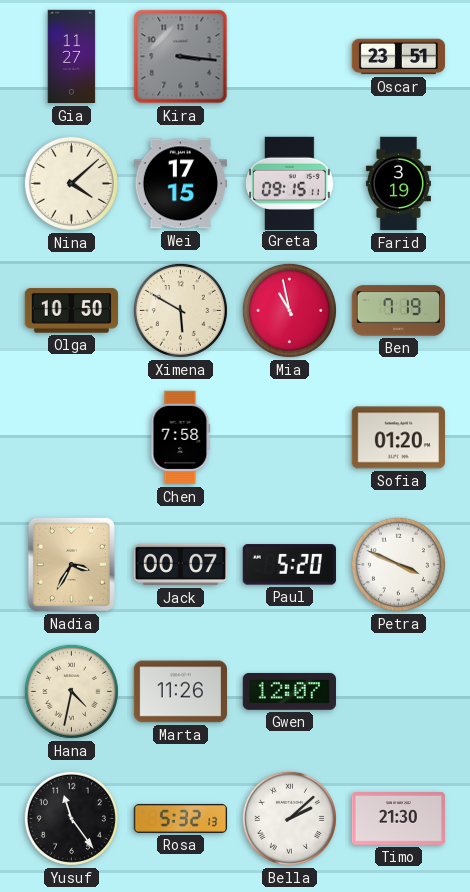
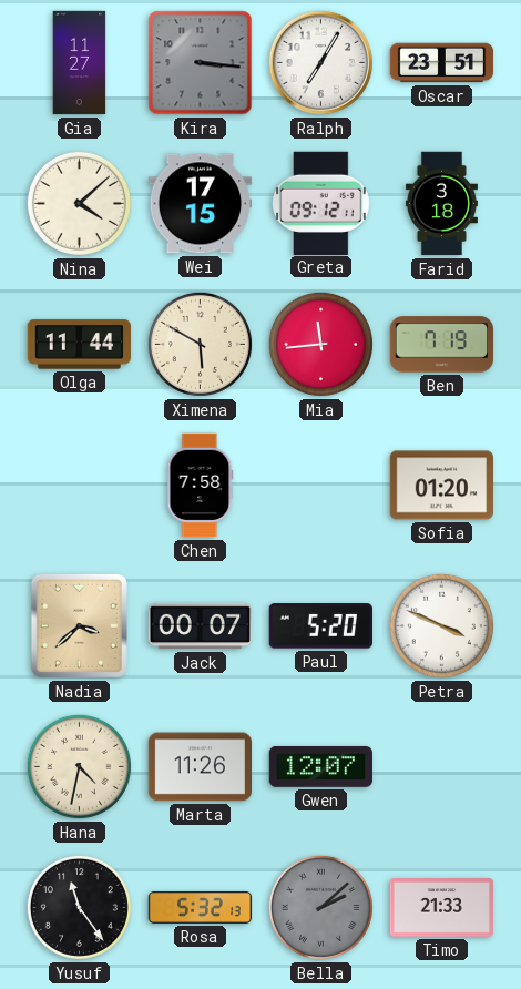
Ralph: none -> 7:05 (320, 62)
Greta: 09:15 -> 09:12 (321, 203)
Farid: 3:19 -> 3:18 (441, 204)
Olga: 10:50 -> 11:44 (79, 345)
Mia: 10:58 -> 11:44 (320, 344)
Nadia: 3:35 -> 3:38 (79, 625)
Bella dial: white -> grey (320, 907)
Timo: 21:30 -> 21:33 (442, 908)
